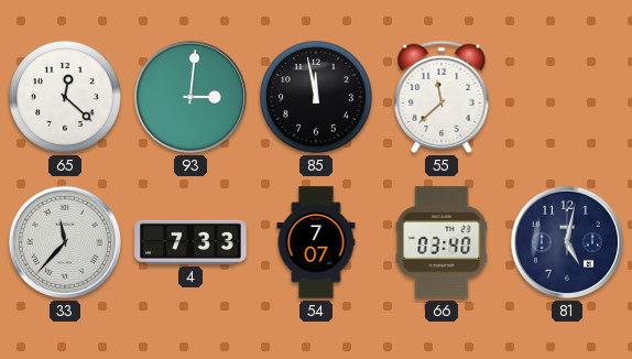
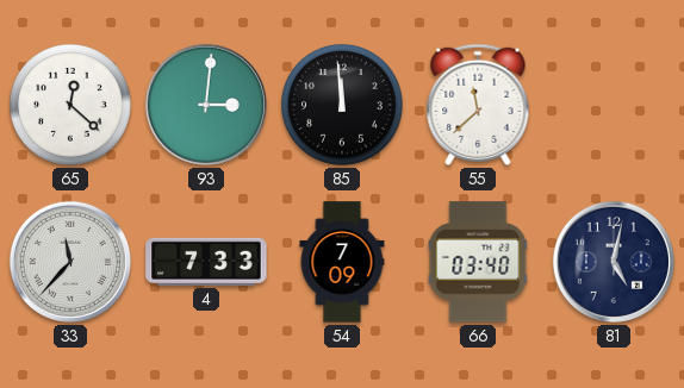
85: 11:58 -> 11:59 (342, 105)
54: 7:07 -> 7:09 (342, 262)
